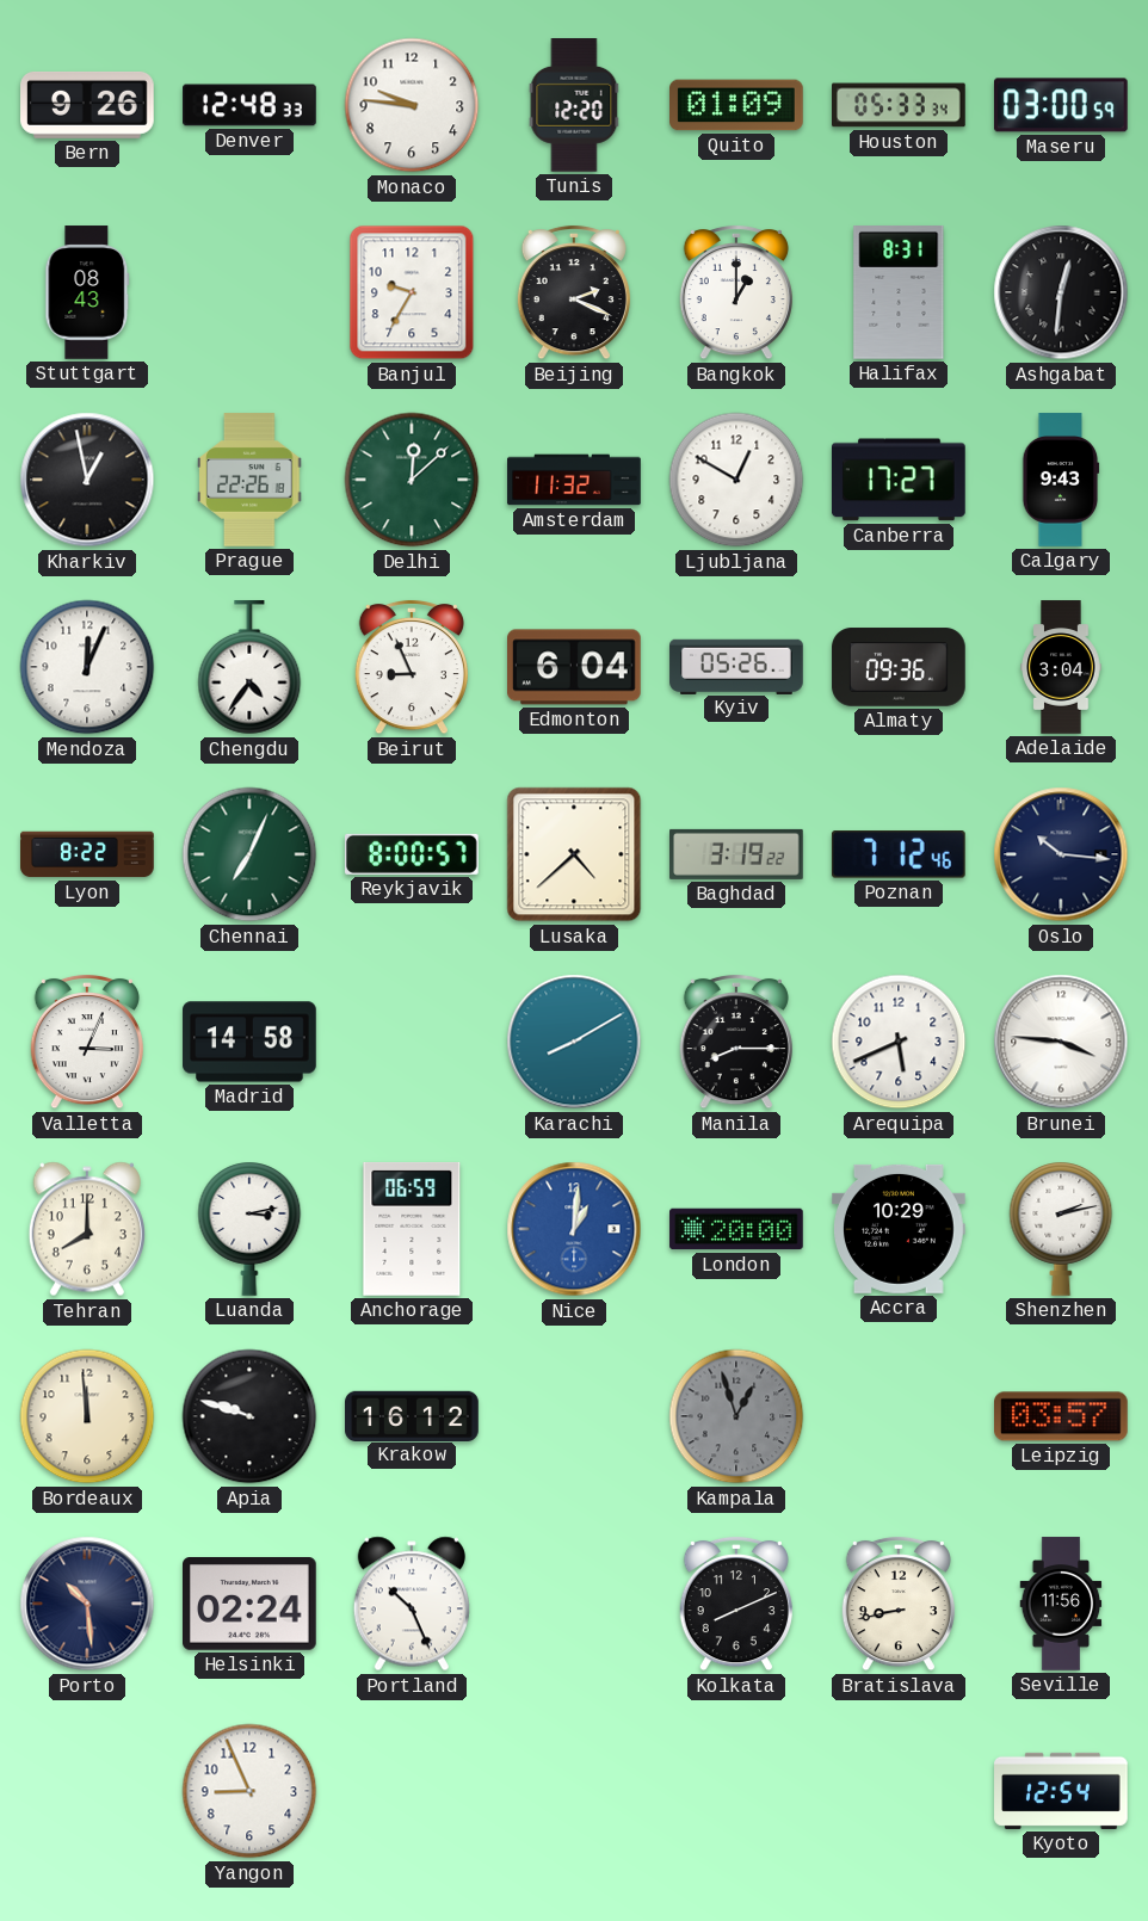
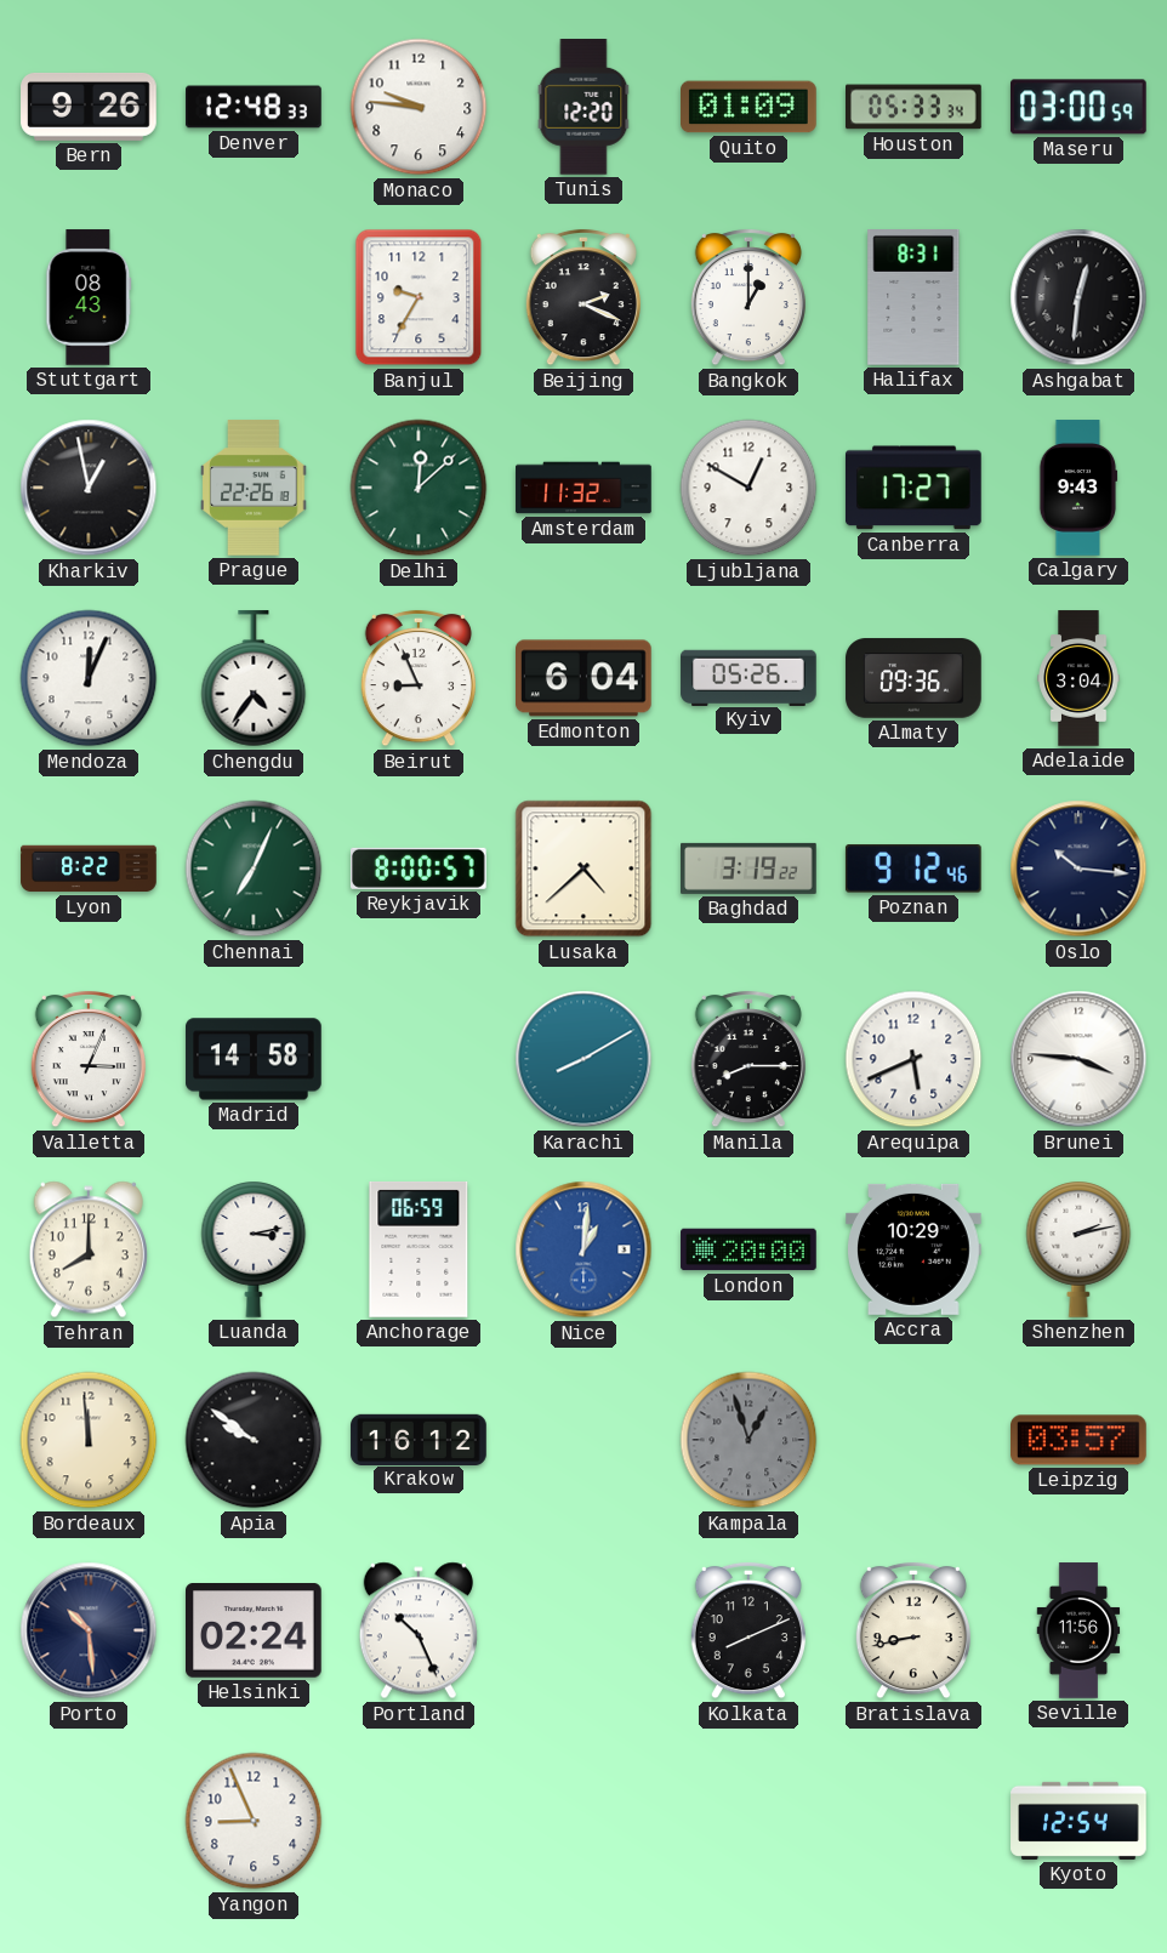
Poznan: 7:12 -> 9:12 (913, 869)
Apia: 9:48 -> 9:51 (254, 1440)
